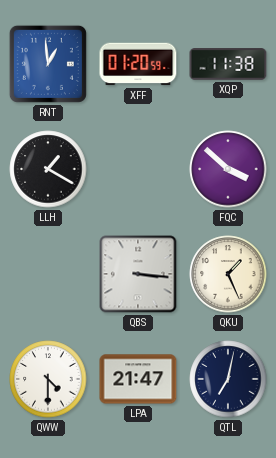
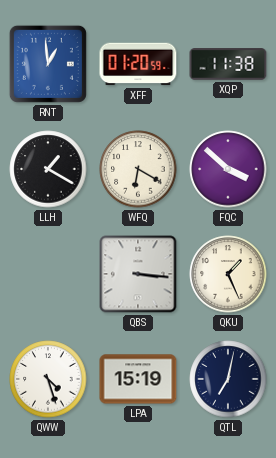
WFQ: none -> 6:20 (138, 169)
QWW: 4:30 -> 4:27 (48, 379)
LPA: 21:47 -> 15:19 (138, 379)
